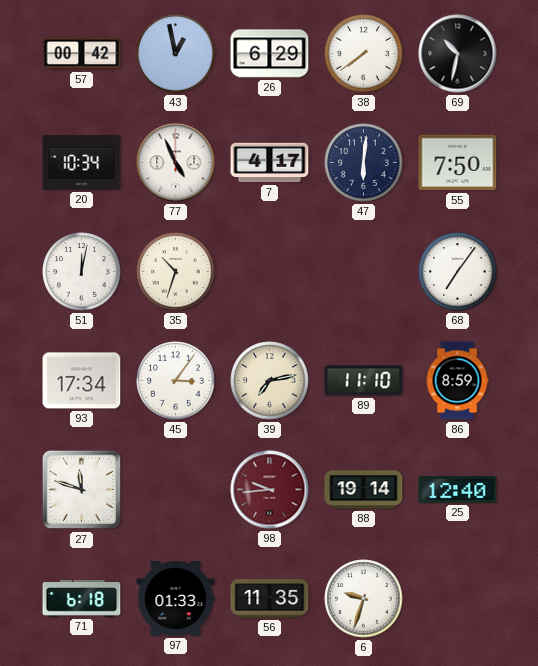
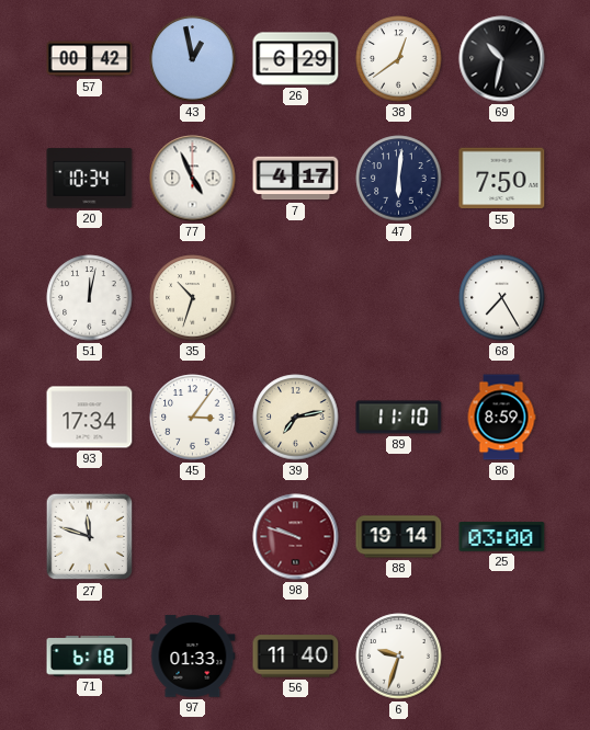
38: 7:39 -> 12:39 (399, 59)
68: 7:06 -> 7:25 (502, 298)
98: 9:44 -> 9:48 (296, 537)
25: 12:40 -> 03:00 (502, 537)
56: 11:35 -> 11:40 (296, 657)
